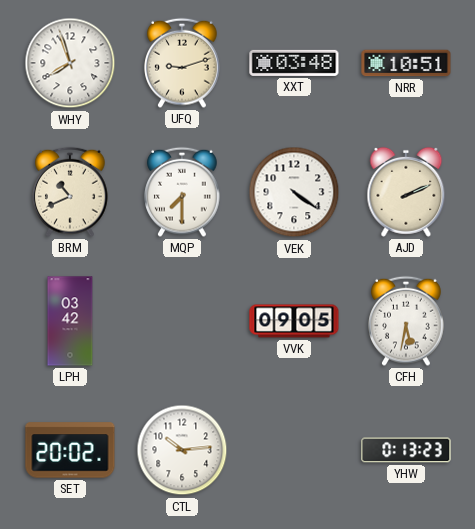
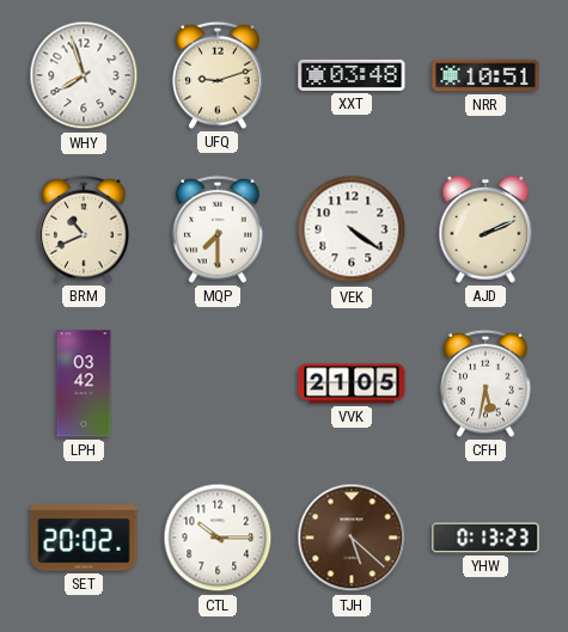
VVK: 09:05 -> 21:05 (352, 384)
CTL: 10:14 -> 10:15 (218, 538)
TJH: none -> 5:22 (352, 538)
